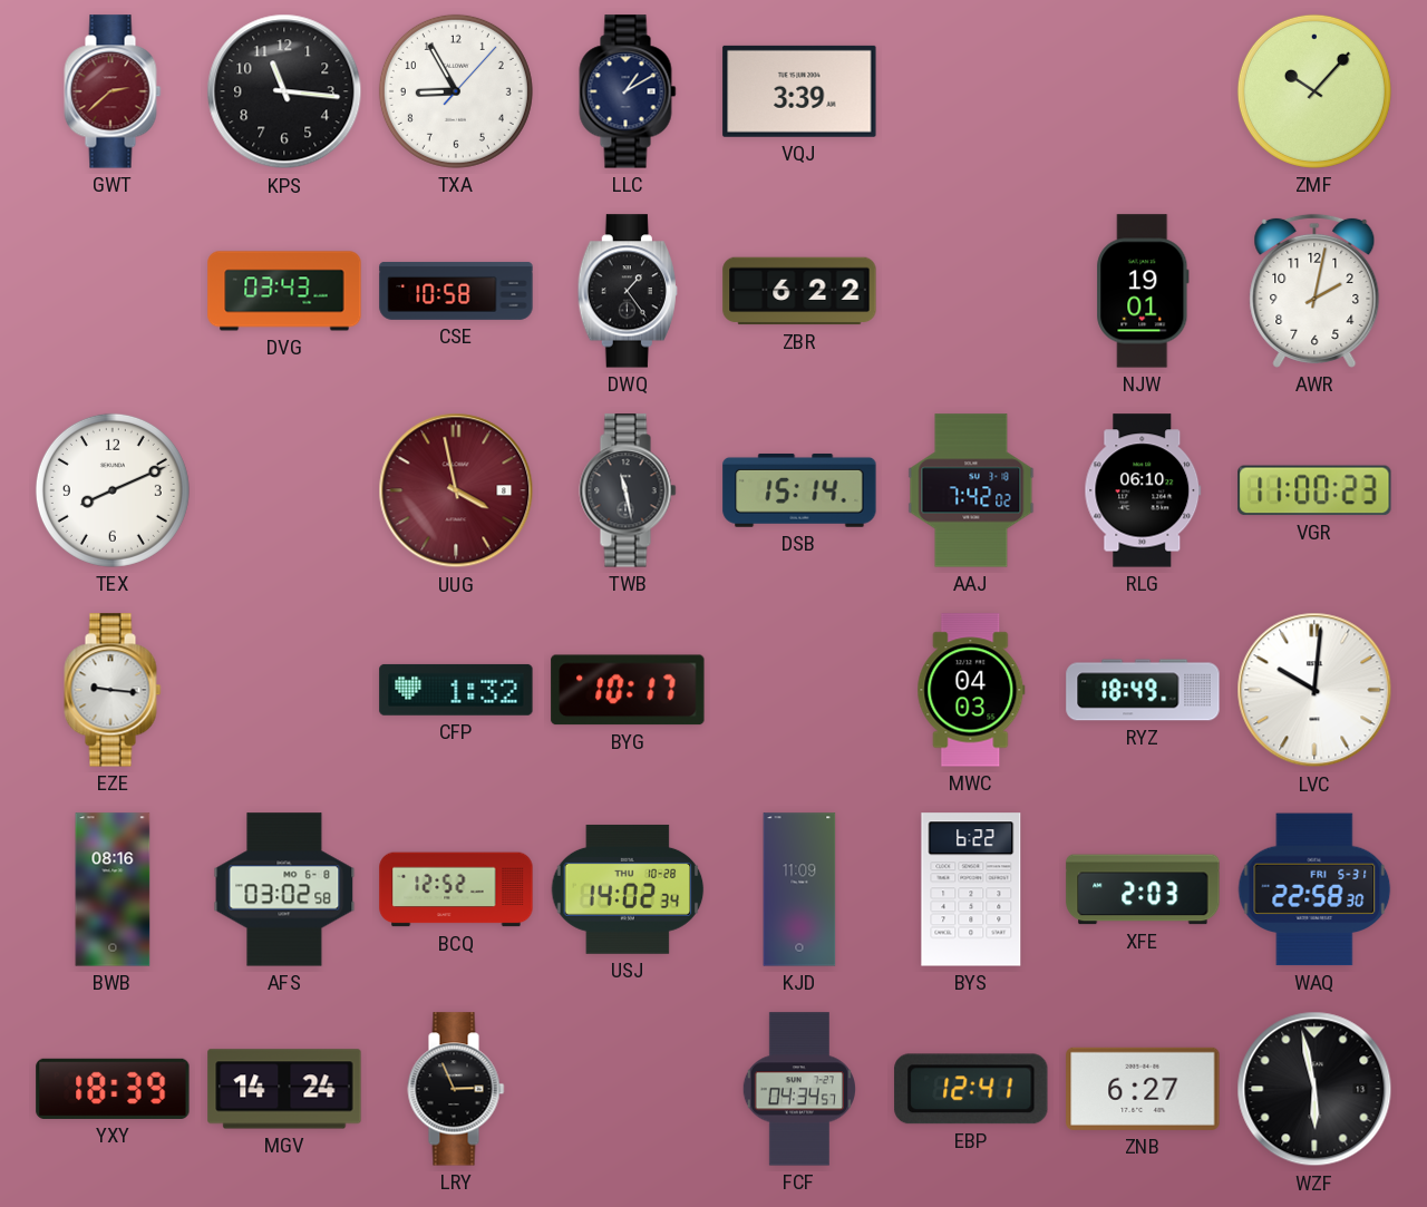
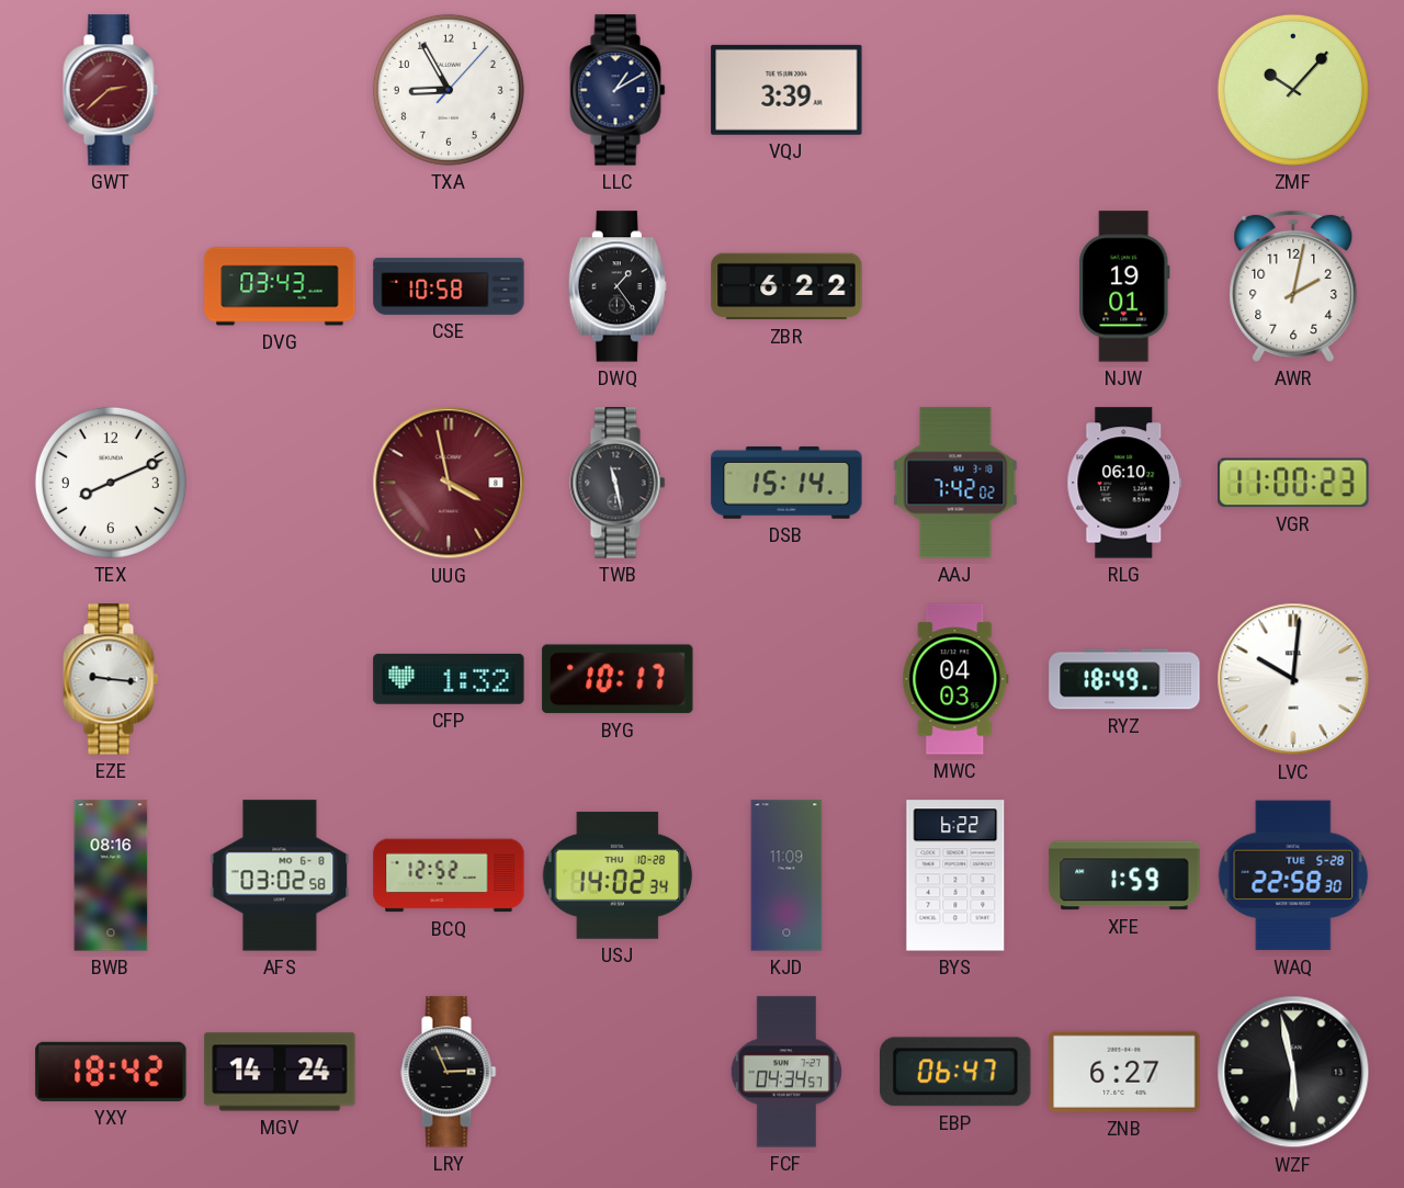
KPS: 11:16 -> none (284, 91)
XFE: 2:03 -> 1:59 (1124, 875)
WAQ date: FRI 5-31 -> TUE 5-28 (1293, 875)
YXY: 18:39 -> 18:42 (111, 1072)
EBP: 12:41 -> 06:47 (955, 1072)
